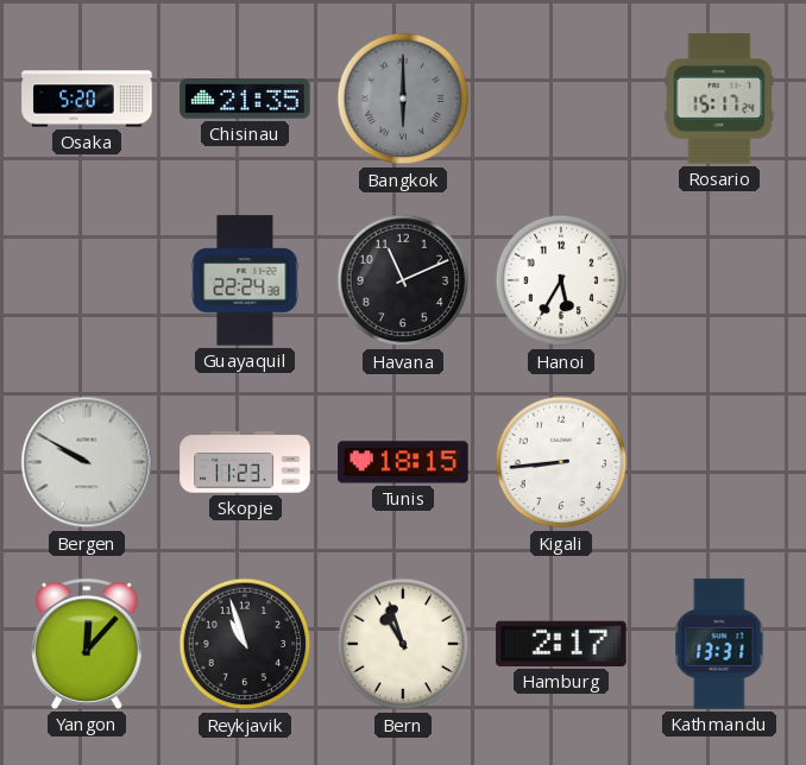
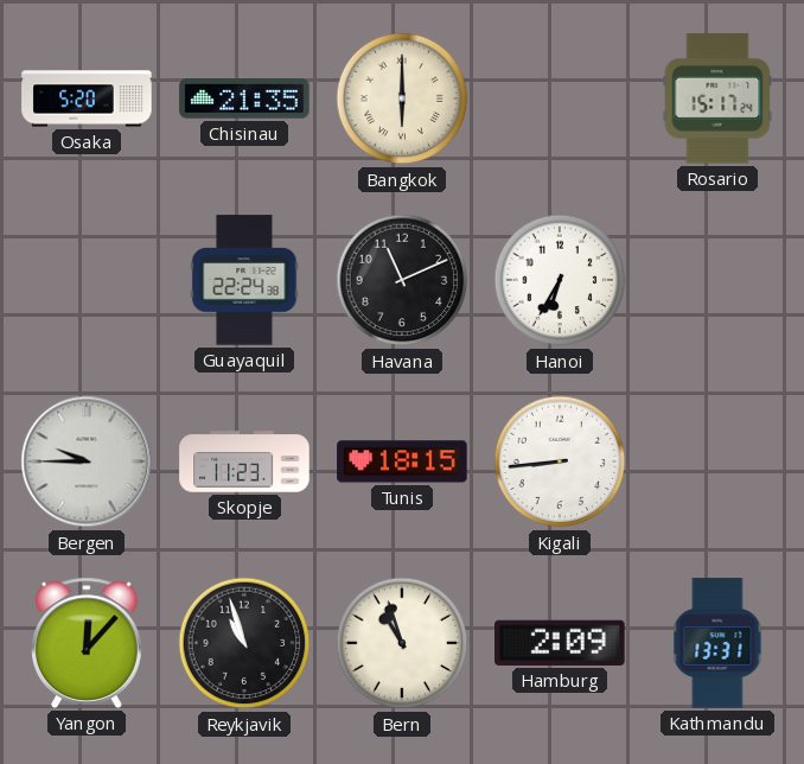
Bangkok dial: grey -> cream (402, 98)
Hanoi: 5:35 -> 6:35 (560, 280)
Bergen: 9:50 -> 9:45 (87, 461)
Hamburg: 2:17 -> 2:09 (560, 643)
